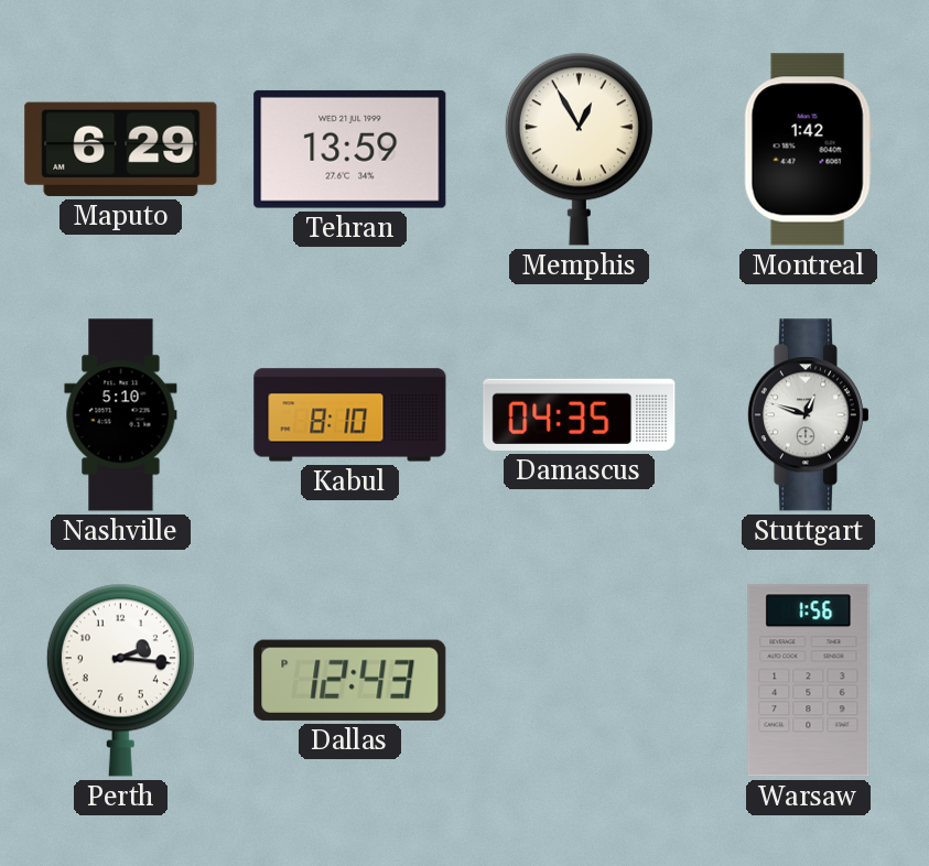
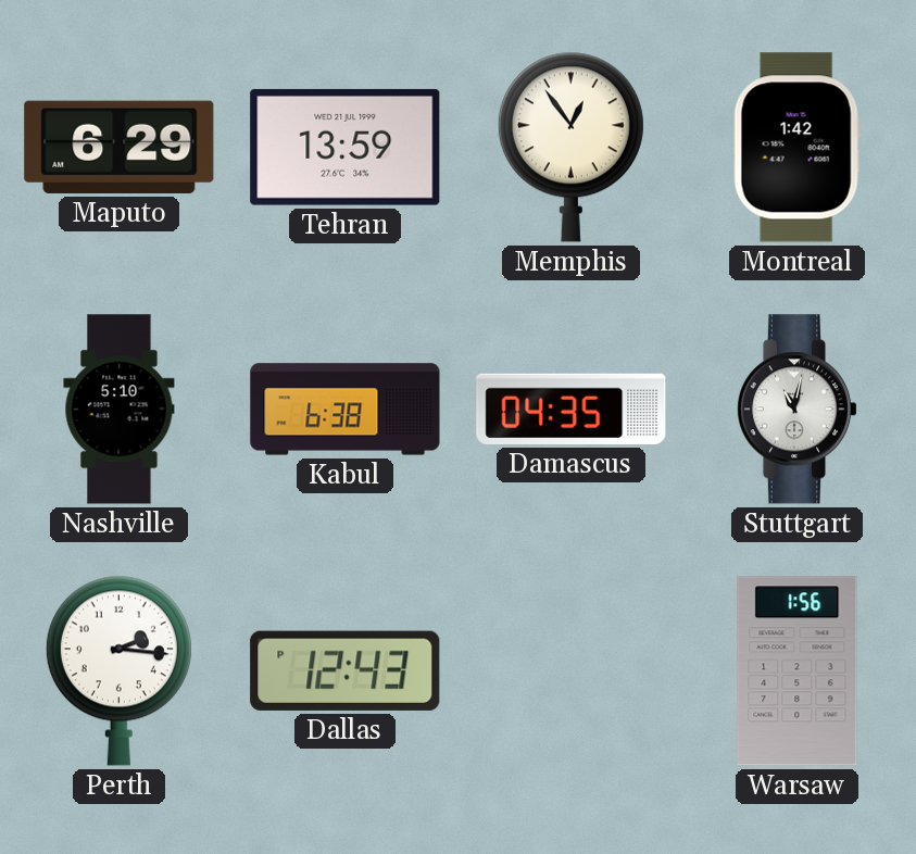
Memphis: 12:55 -> 12:54 (570, 147)
Kabul: 8:10 -> 6:38 (346, 410)
Stuttgart: 12:48 -> 11:02 (796, 410)
